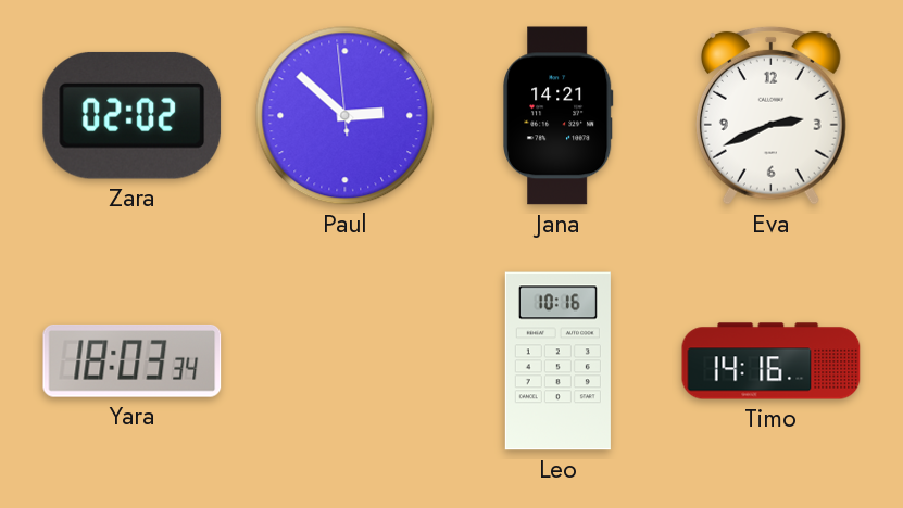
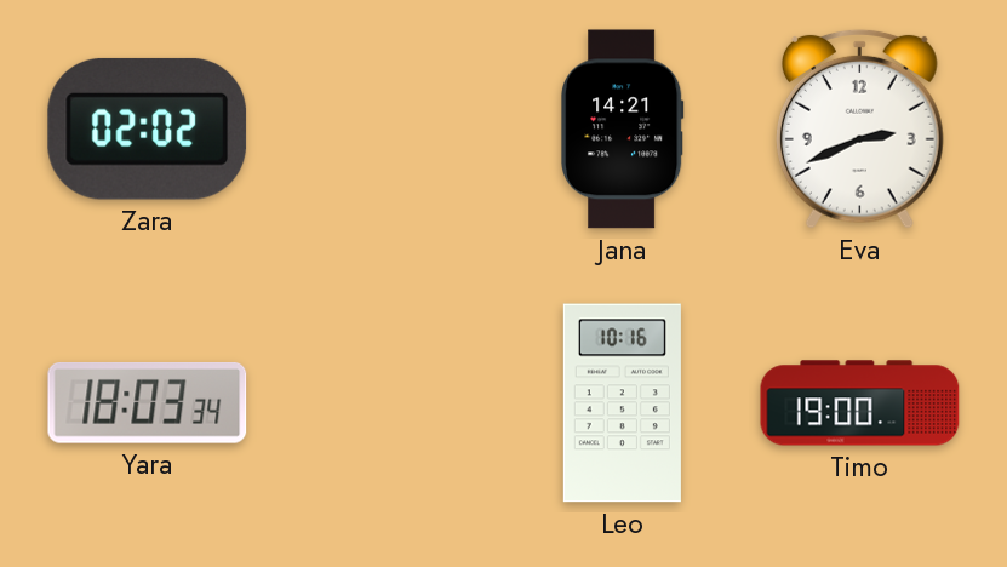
Paul: 2:51 -> none (346, 116)
Timo: 14:16 -> 19:00 (860, 403)
